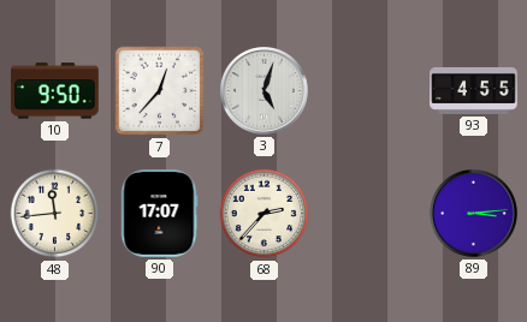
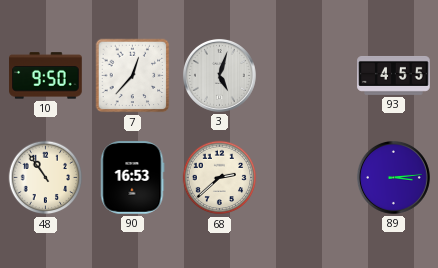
48: 11:44 -> 10:54 (46, 178)
90: 17:07 -> 16:53 (133, 178)
68: 2:37 -> 2:38 (220, 178)
